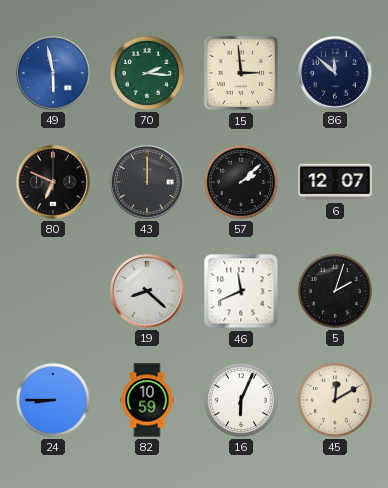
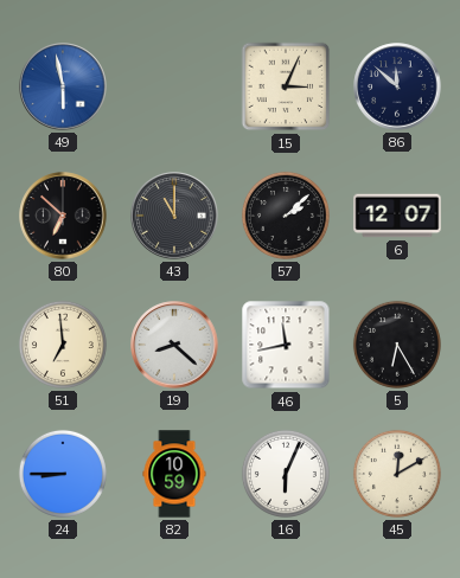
70: 2:16 -> none (147, 73)
15: 2:59 -> 3:04 (286, 86)
80: 6:49 -> 6:52 (63, 216)
43: 12:00 -> 11:00 (174, 216)
51: none -> 6:59 (63, 345)
46: 11:41 -> 11:43 (286, 345)
5: 2:03 -> 6:25 (397, 345)
